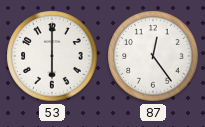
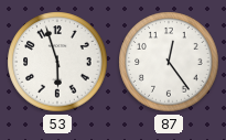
53: 6:00 -> 5:57 (57, 62)
